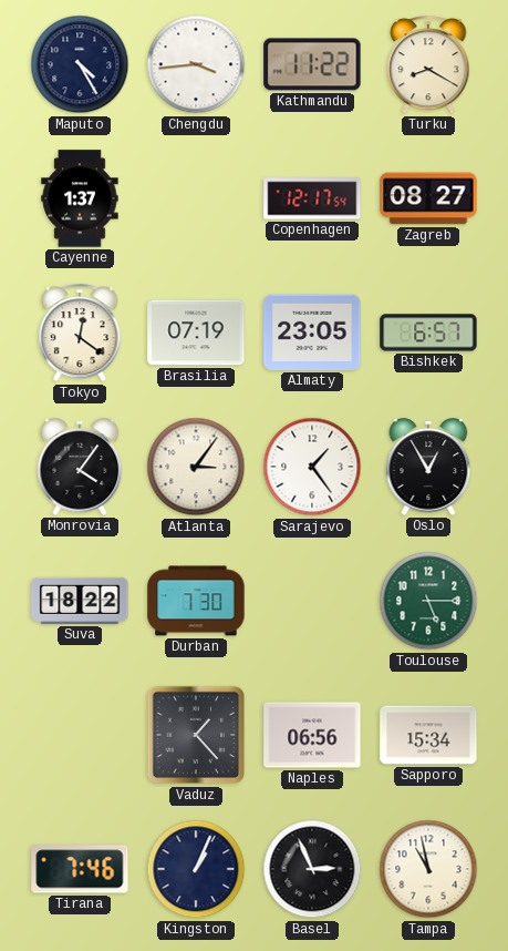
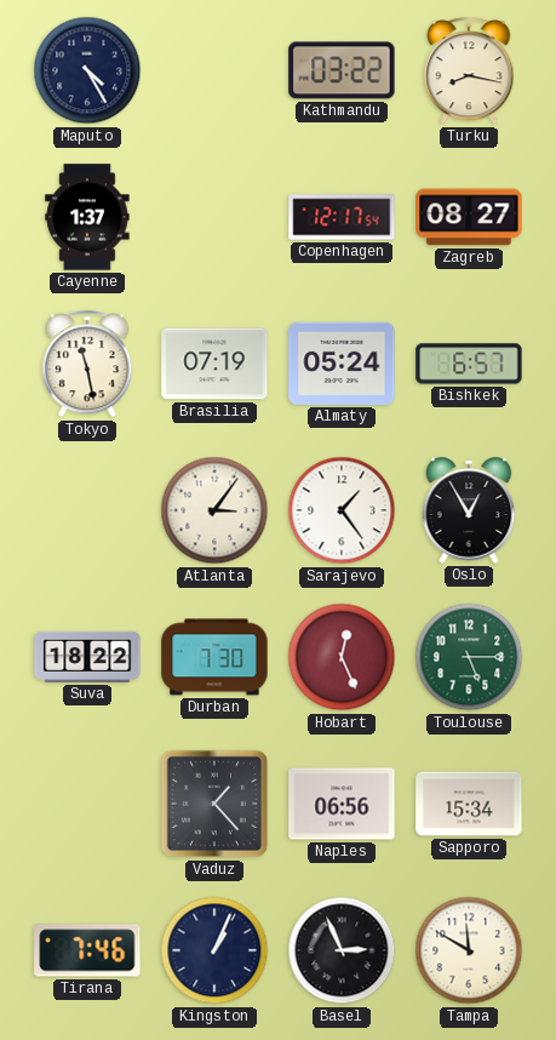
Chengdu: 3:44 -> none (196, 64)
Kathmandu: 11:22 -> 03:22 (342, 70)
Turku: 8:20 -> 8:17 (469, 72)
Tokyo: 12:21 -> 11:28 (87, 365)
Almaty: 23:05 -> 05:24 (342, 364)
Monrovia: 4:06 -> none (80, 467)
Hobart: none -> 12:26 (342, 657)
Tampa: 10:58 -> 11:50 (469, 950)
